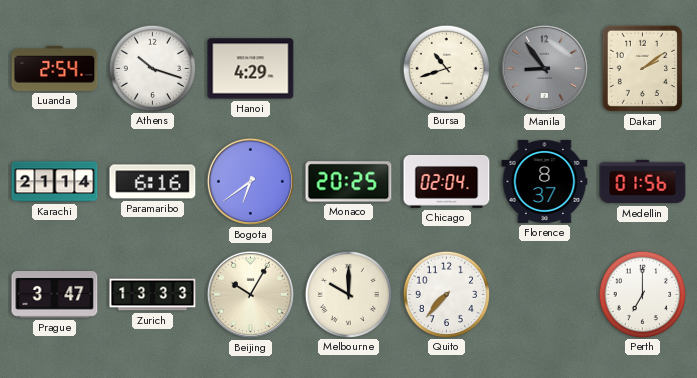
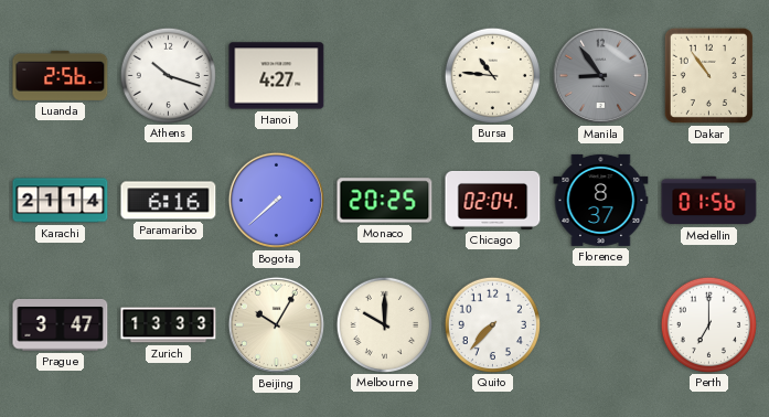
Luanda: 2:54 -> 2:56 (61, 75)
Hanoi: 4:29 -> 4:27 (277, 76)
Bursa: 10:42 -> 10:46 (492, 75)
Dakar: 2:09 -> 10:54 (708, 75)
Bogota: 6:39 -> 7:38 (276, 200)
